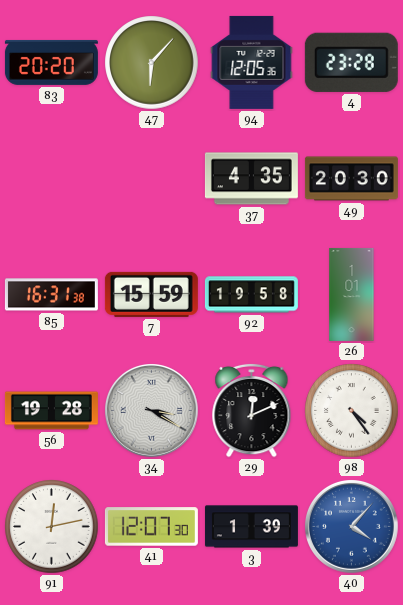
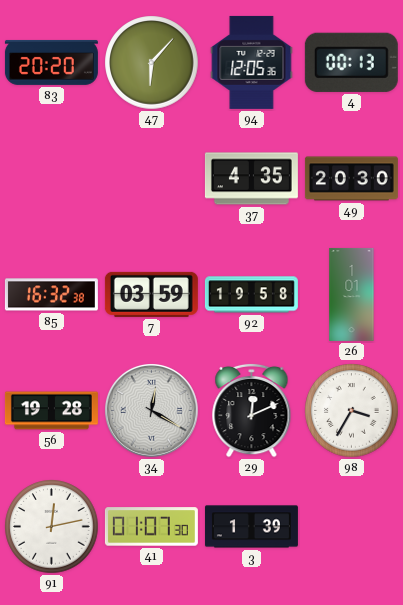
4: 23:28 -> 00:13 (351, 62)
85: 16:31 -> 16:32 (51, 295)
7: 15:59 -> 03:59 (151, 294)
34: 3:20 -> 12:20 (152, 411)
98: 4:24 -> 3:35 (352, 411)
41: 12:07 -> 01:07 (151, 527)
40: 4:07 -> none (352, 527)
